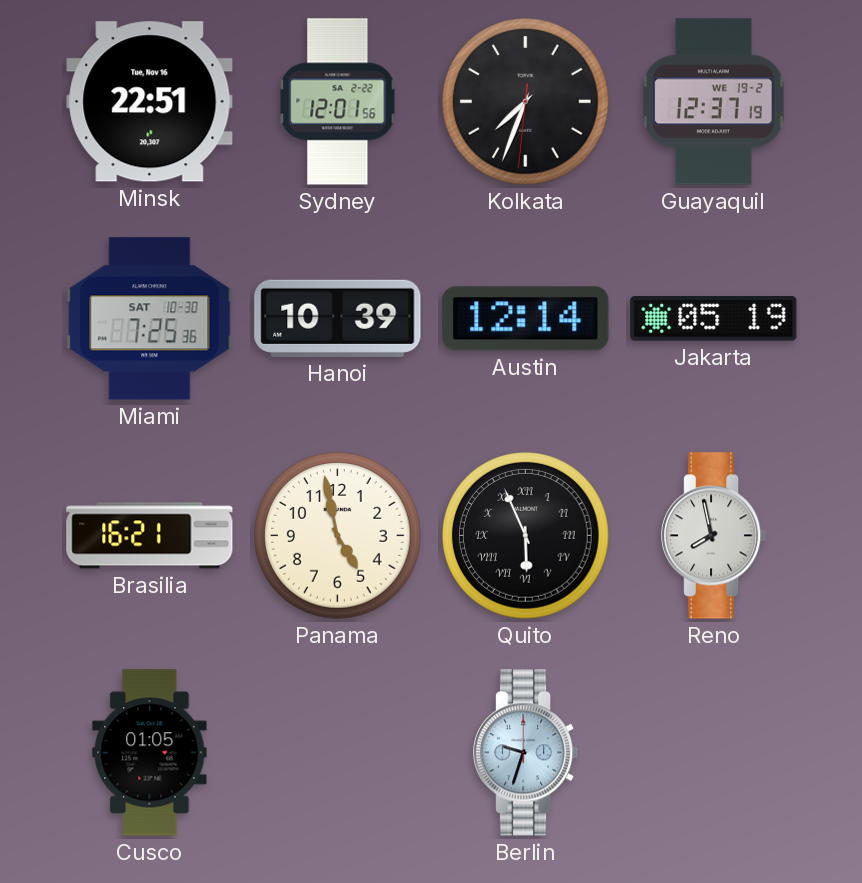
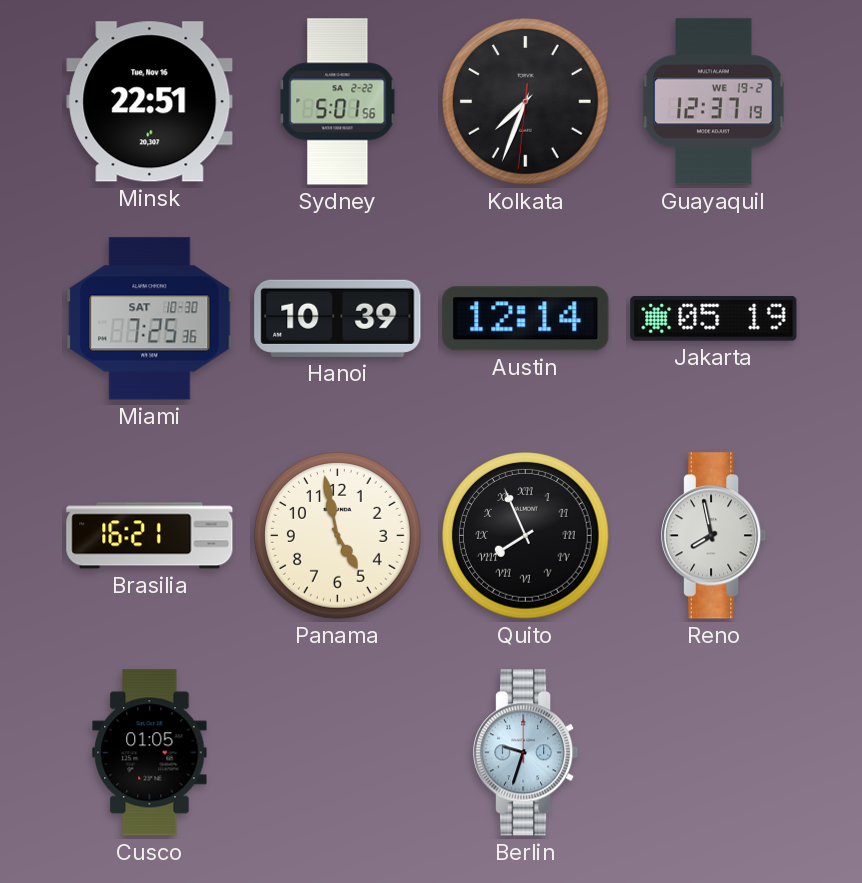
Sydney: 12:01 -> 5:01 (338, 102)
Quito: 5:56 -> 7:56 (526, 536)
